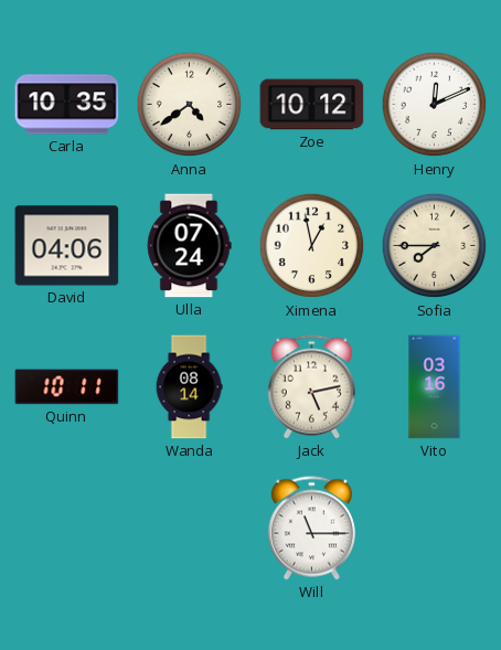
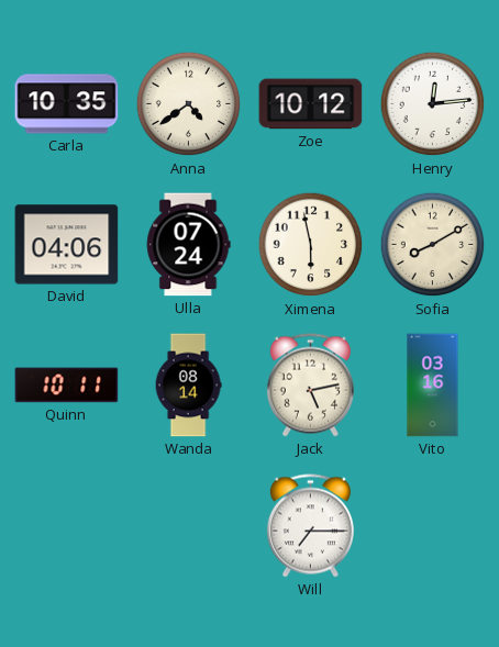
Henry: 12:11 -> 12:14 (433, 104)
Ximena: 12:58 -> 5:58 (311, 245)
Sofia: 7:45 -> 8:10 (433, 245)
Will: 11:15 -> 7:15 (310, 526)
